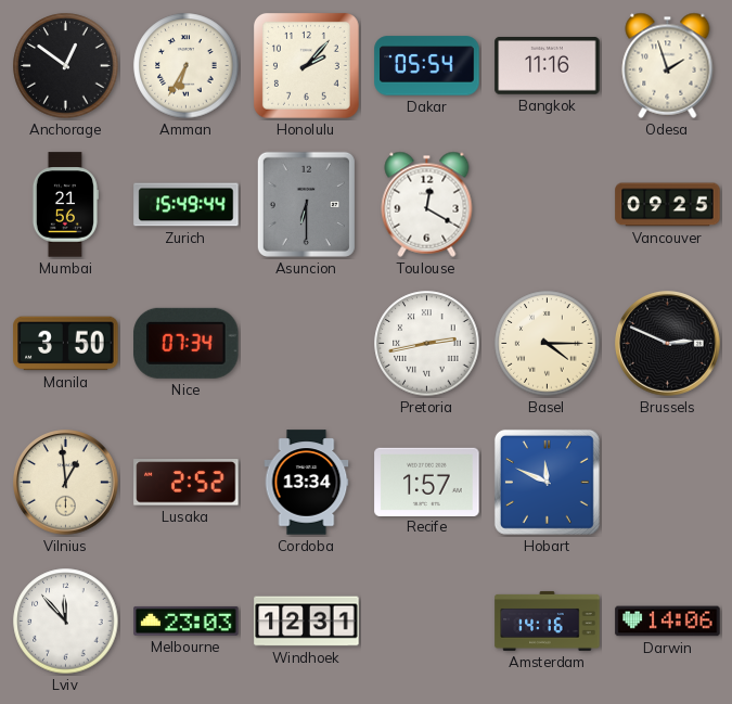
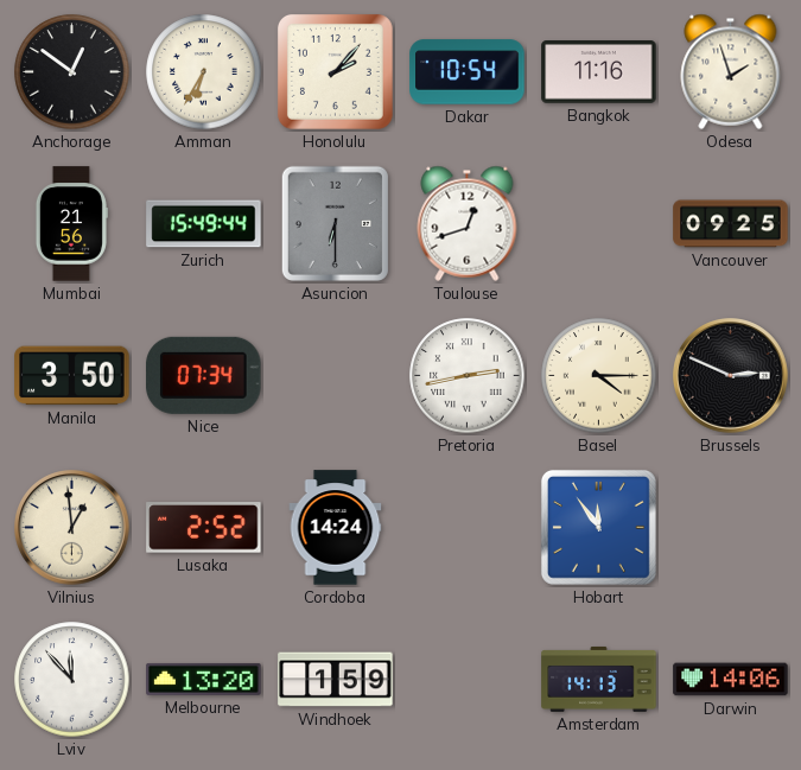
Dakar: 05:54 -> 10:54 (468, 72)
Toulouse: 12:20 -> 12:42 (468, 223)
Cordoba: 13:34 -> 14:24 (336, 528)
Recife: 1:57 -> none (427, 482)
Hobart: 11:49 -> 11:54 (598, 527)
Melbourne: 23:03 -> 13:20 (204, 679)
Windhoek: 12:31 -> 1:59 (336, 680)
Amsterdam: 14:16 -> 14:13 (599, 679)
